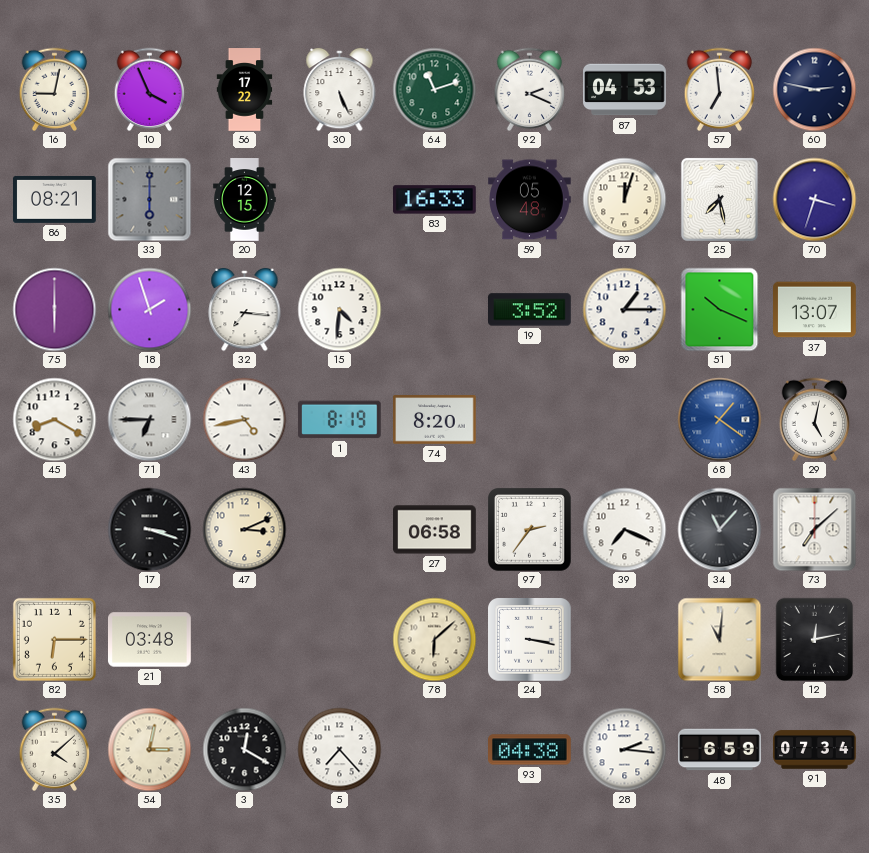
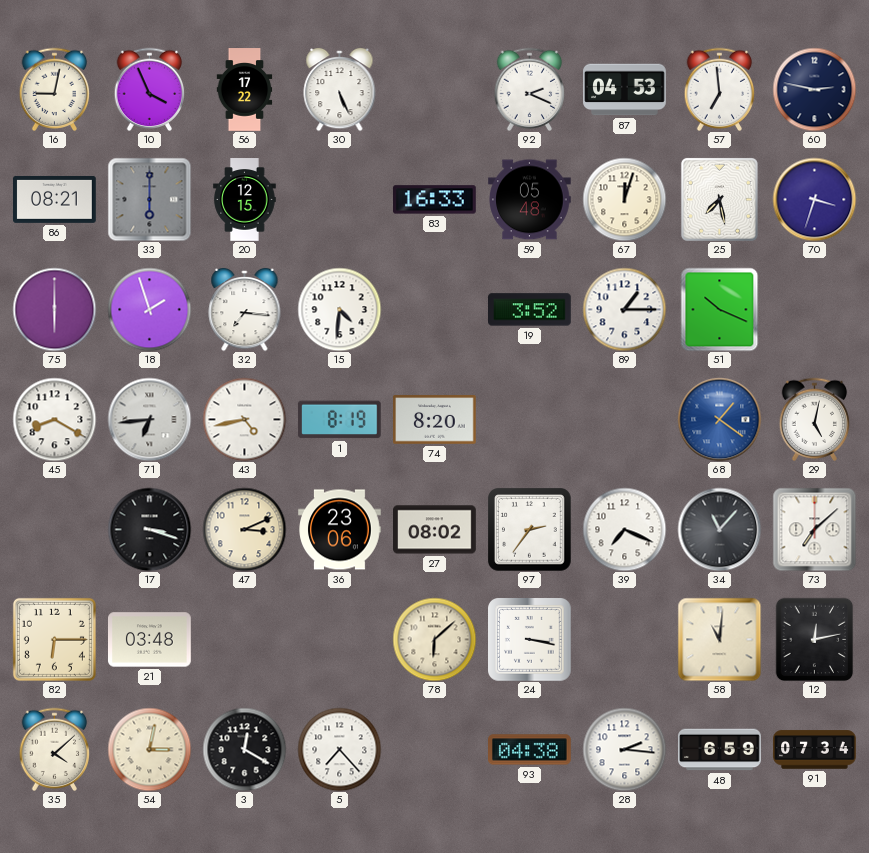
64: 11:12 -> none (434, 89)
37: 13:07 -> none (815, 310)
71: 6:45 -> 6:44 (149, 419)
36: none -> 23:06 (340, 530)
27: 06:58 -> 08:02 (435, 530)
